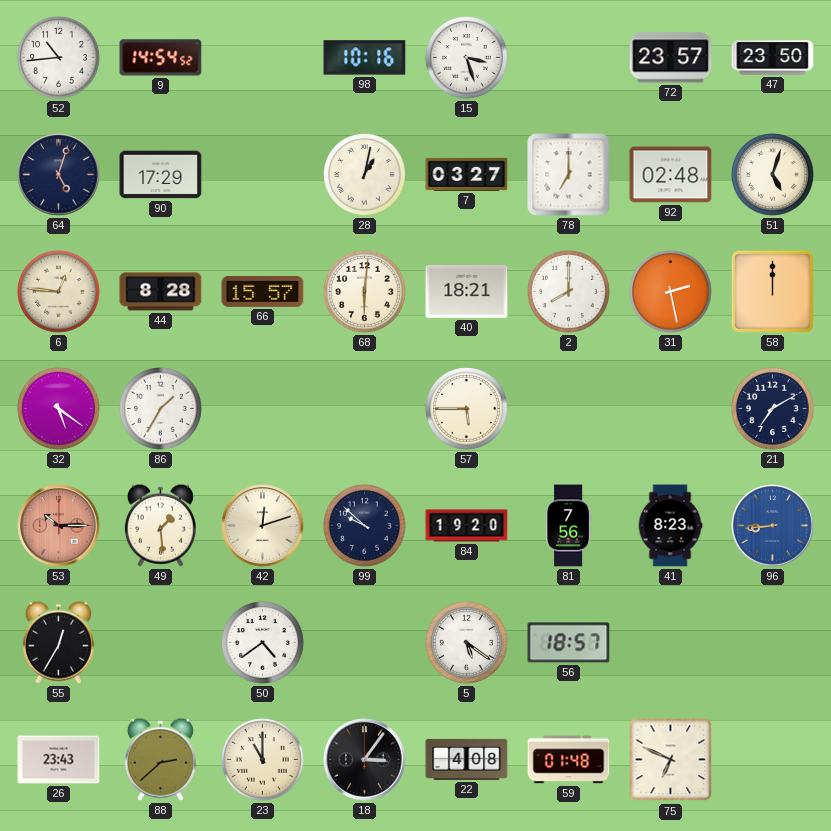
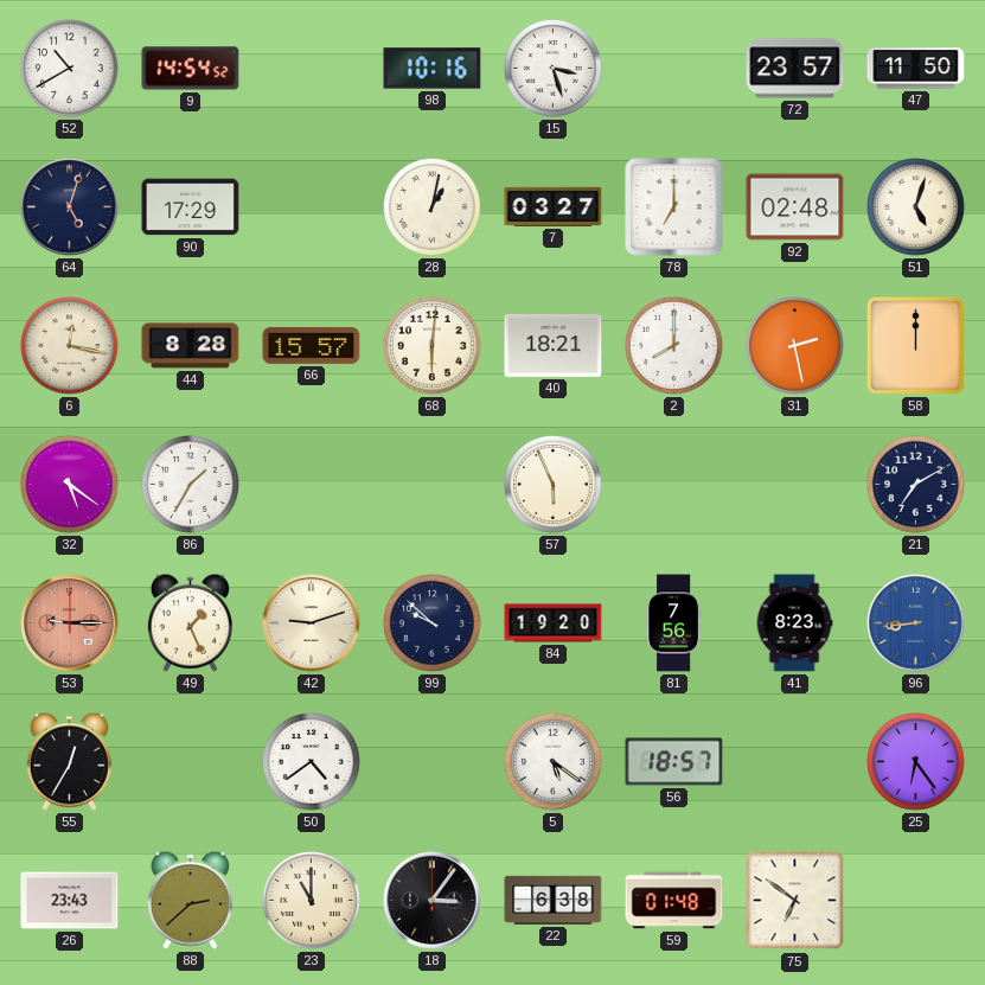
52: 10:44 -> 10:40 (70, 69)
47: 23:50 -> 11:50 (916, 69)
6: 12:46 -> 12:17 (70, 346)
57: 5:45 -> 5:56 (554, 485)
53: 10:15 -> 9:15 (70, 623)
49: 1:29 -> 1:26 (190, 622)
42: 12:12 -> 9:12 (312, 623)
25: none -> 6:24 (916, 762)
22: 4:08 -> 6:38 (554, 900)
75: 6:49 -> 6:51 (795, 901)
